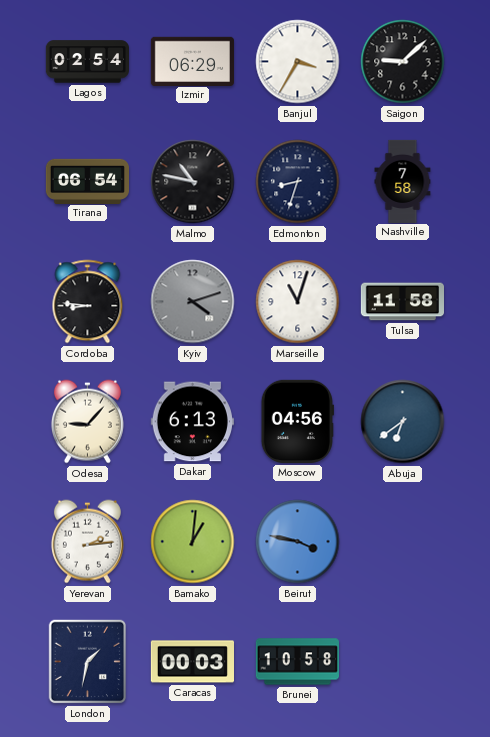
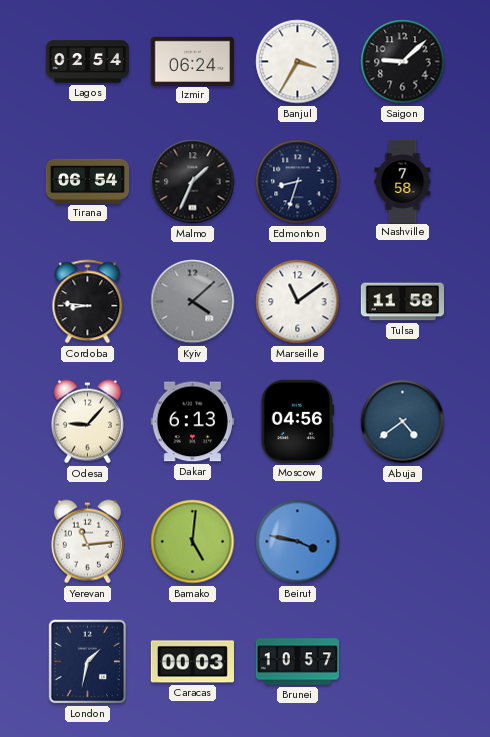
Izmir: 06:29 -> 06:24 (192, 61)
Malmo: 10:47 -> 1:34 (193, 182)
Kyiv: 4:12 -> 4:08 (193, 302)
Marseille: 11:03 -> 11:09 (298, 302)
Abuja: 6:39 -> 4:39 (403, 422)
Yerevan: 2:14 -> 11:14 (87, 542)
Bamako: 1:01 -> 5:01 (193, 542)
Brunei: 10:58 -> 10:57 (297, 662)
